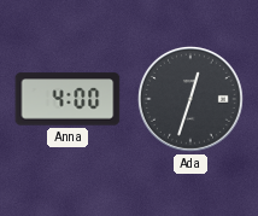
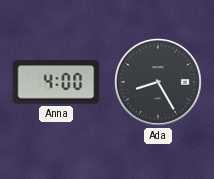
Ada: 12:33 -> 8:25 (158, 82)
